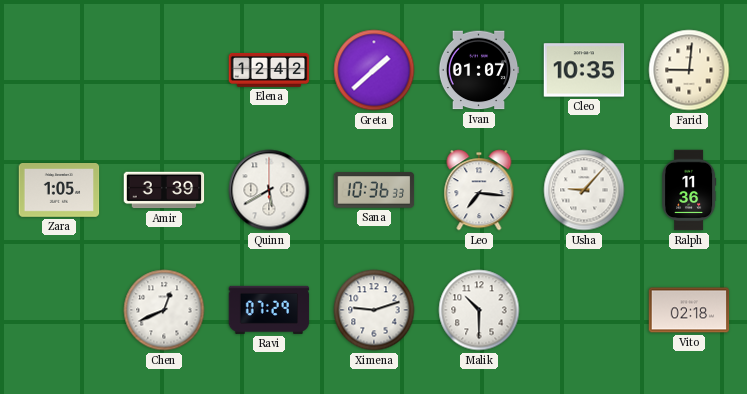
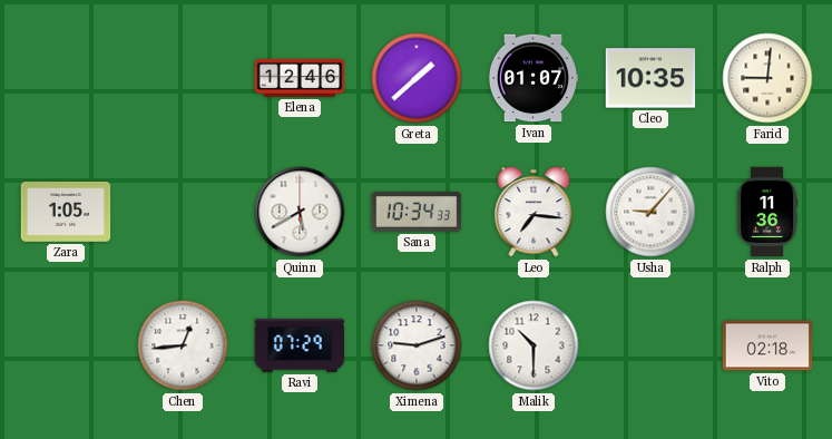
Elena: 12:42 -> 12:46 (300, 78)
Amir: 3:39 -> none (164, 190)
Sana: 10:36 -> 10:34 (417, 212)
Chen: 12:41 -> 12:44 (183, 345)
